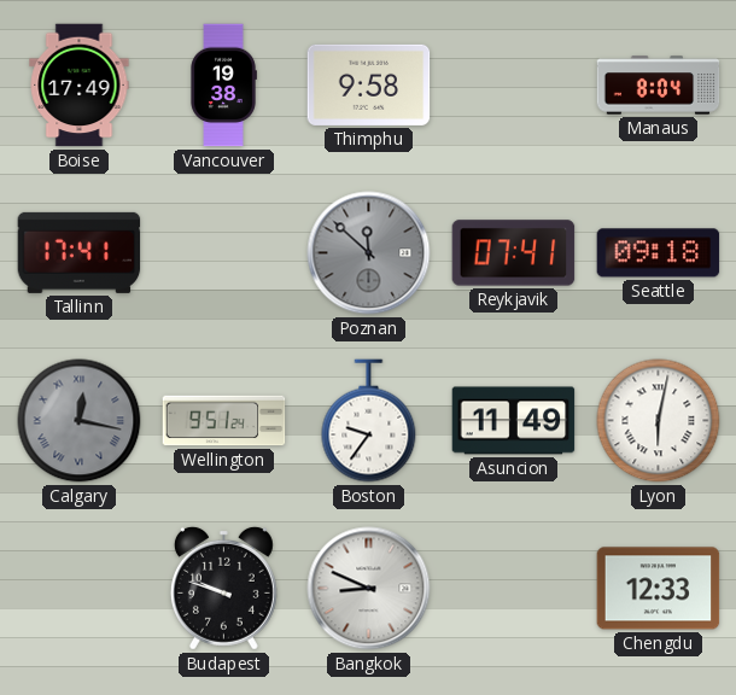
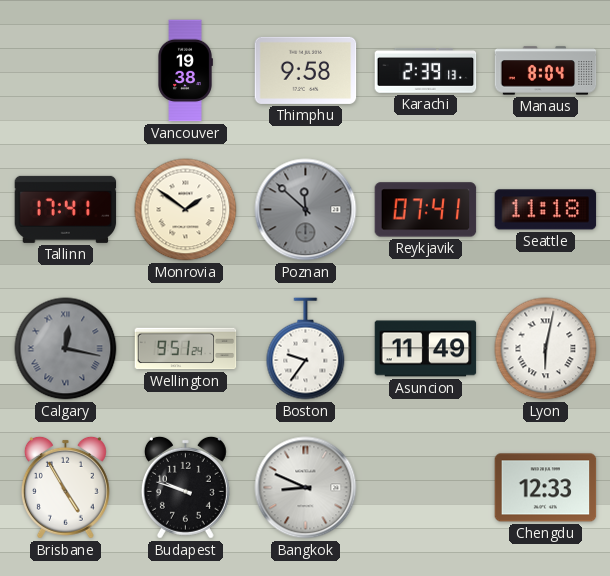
Boise: 17:49 -> none (80, 86)
Karachi: none -> 2:39 (426, 71)
Monrovia: none -> 1:51 (186, 210)
Seattle: 09:18 -> 11:18 (546, 210)
Brisbane: none -> 4:55 (65, 487)
